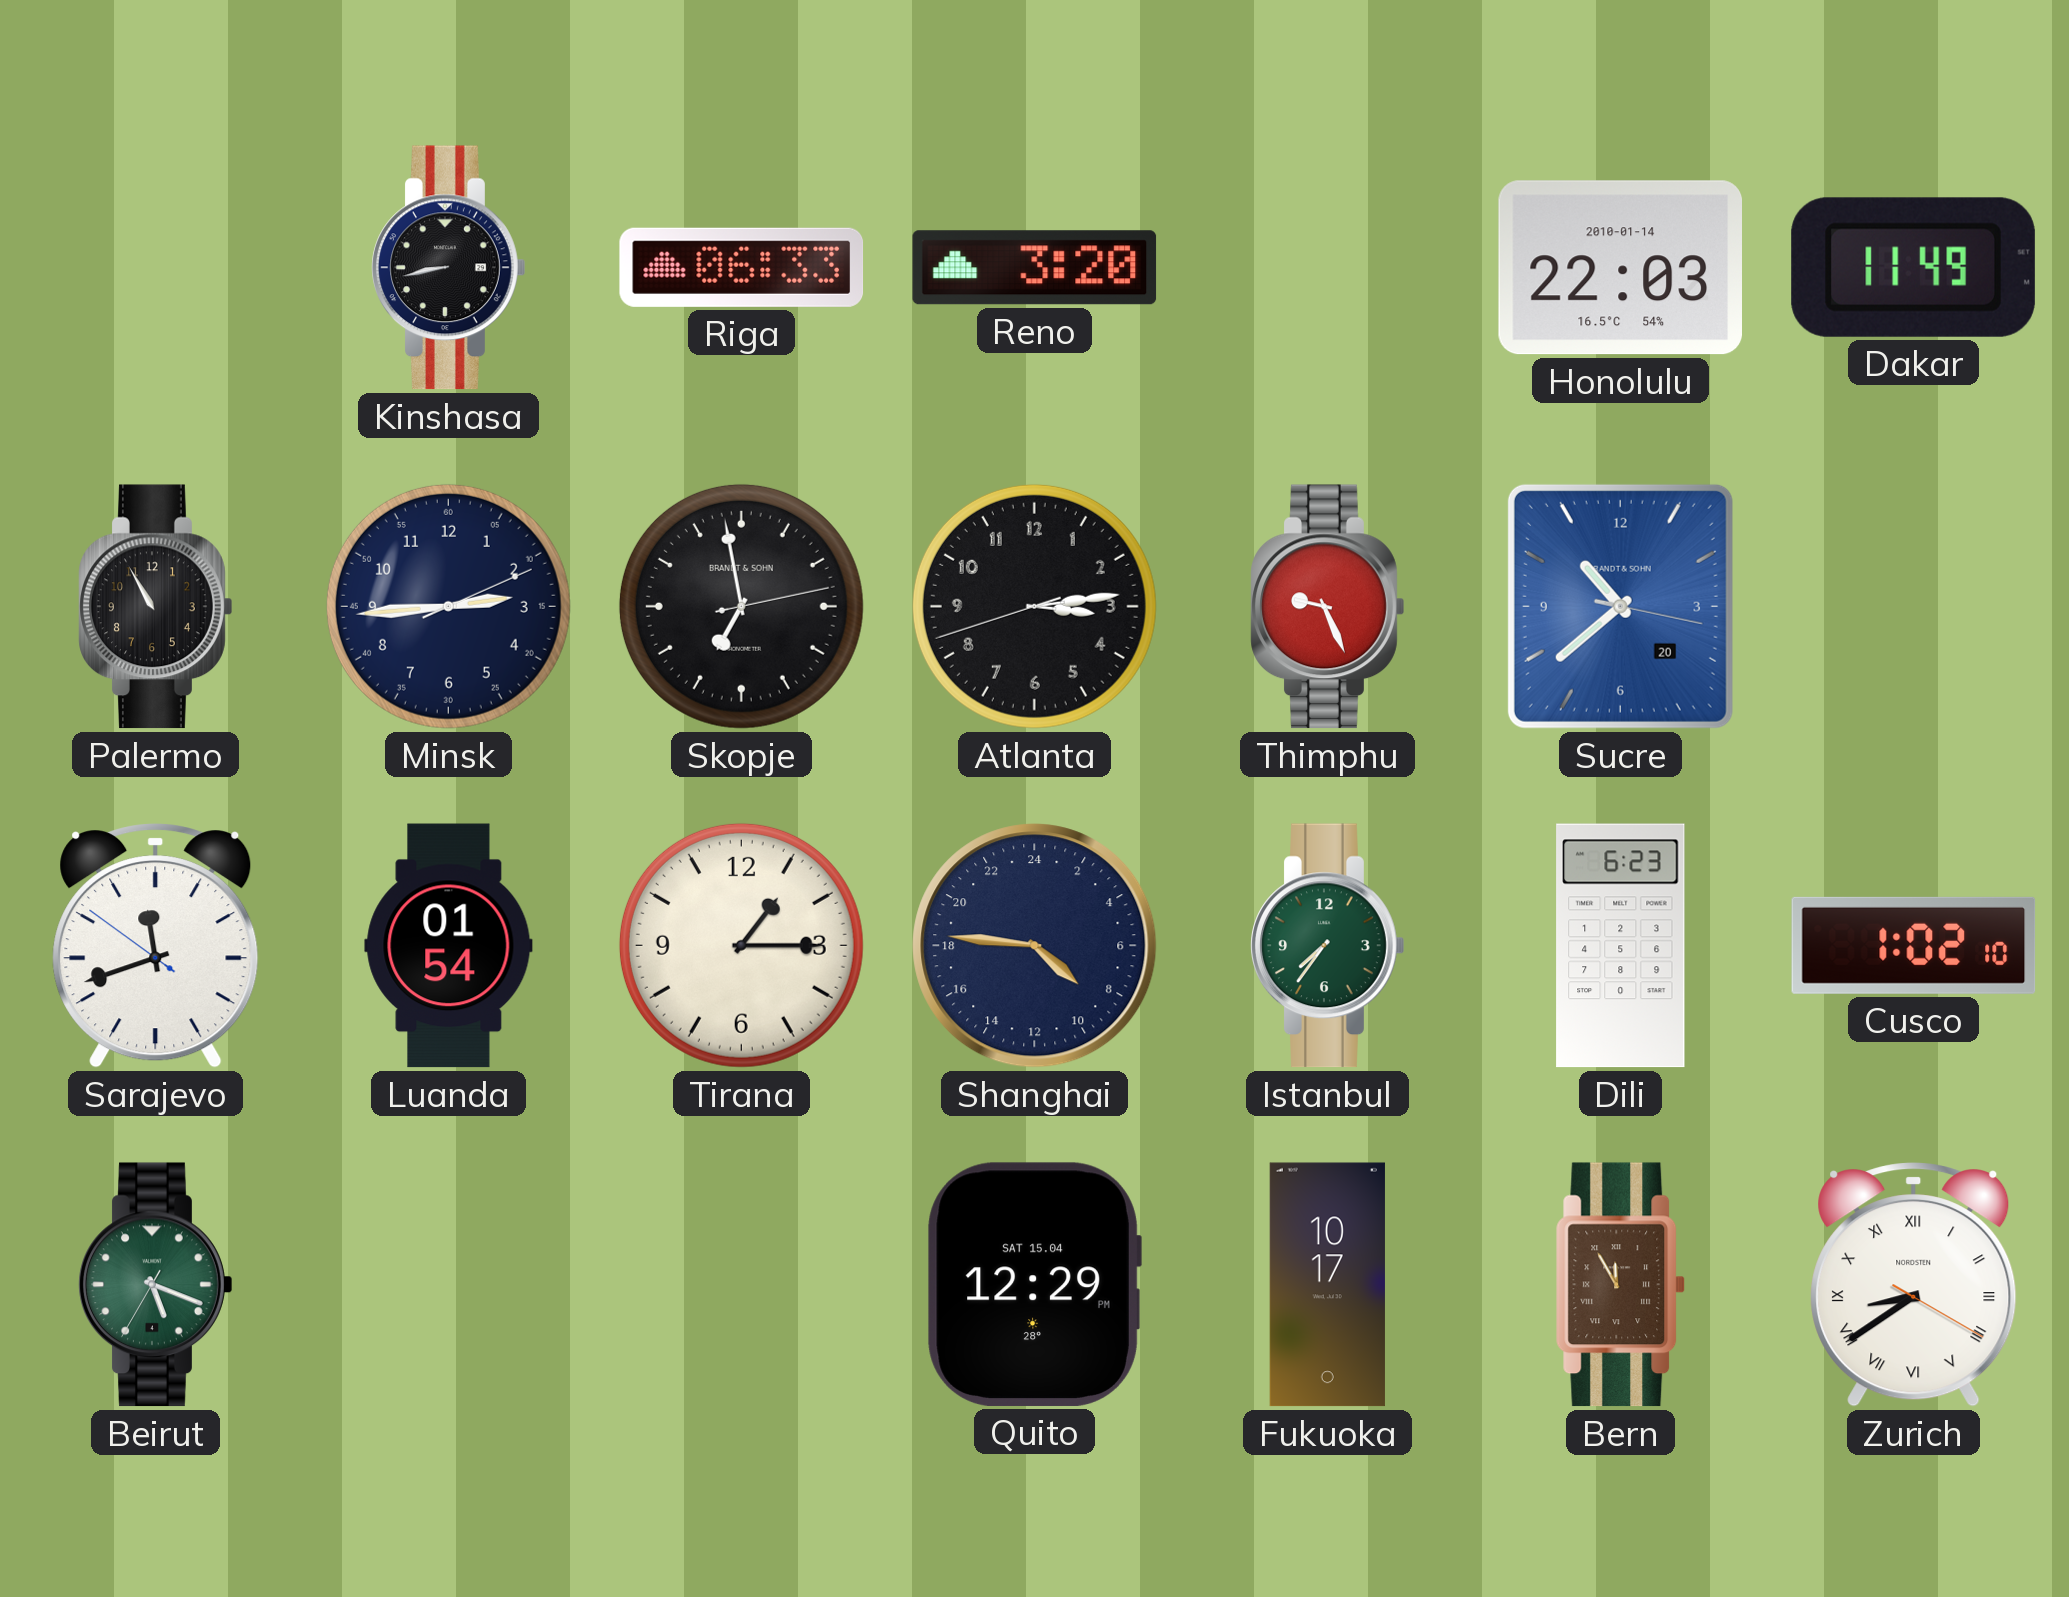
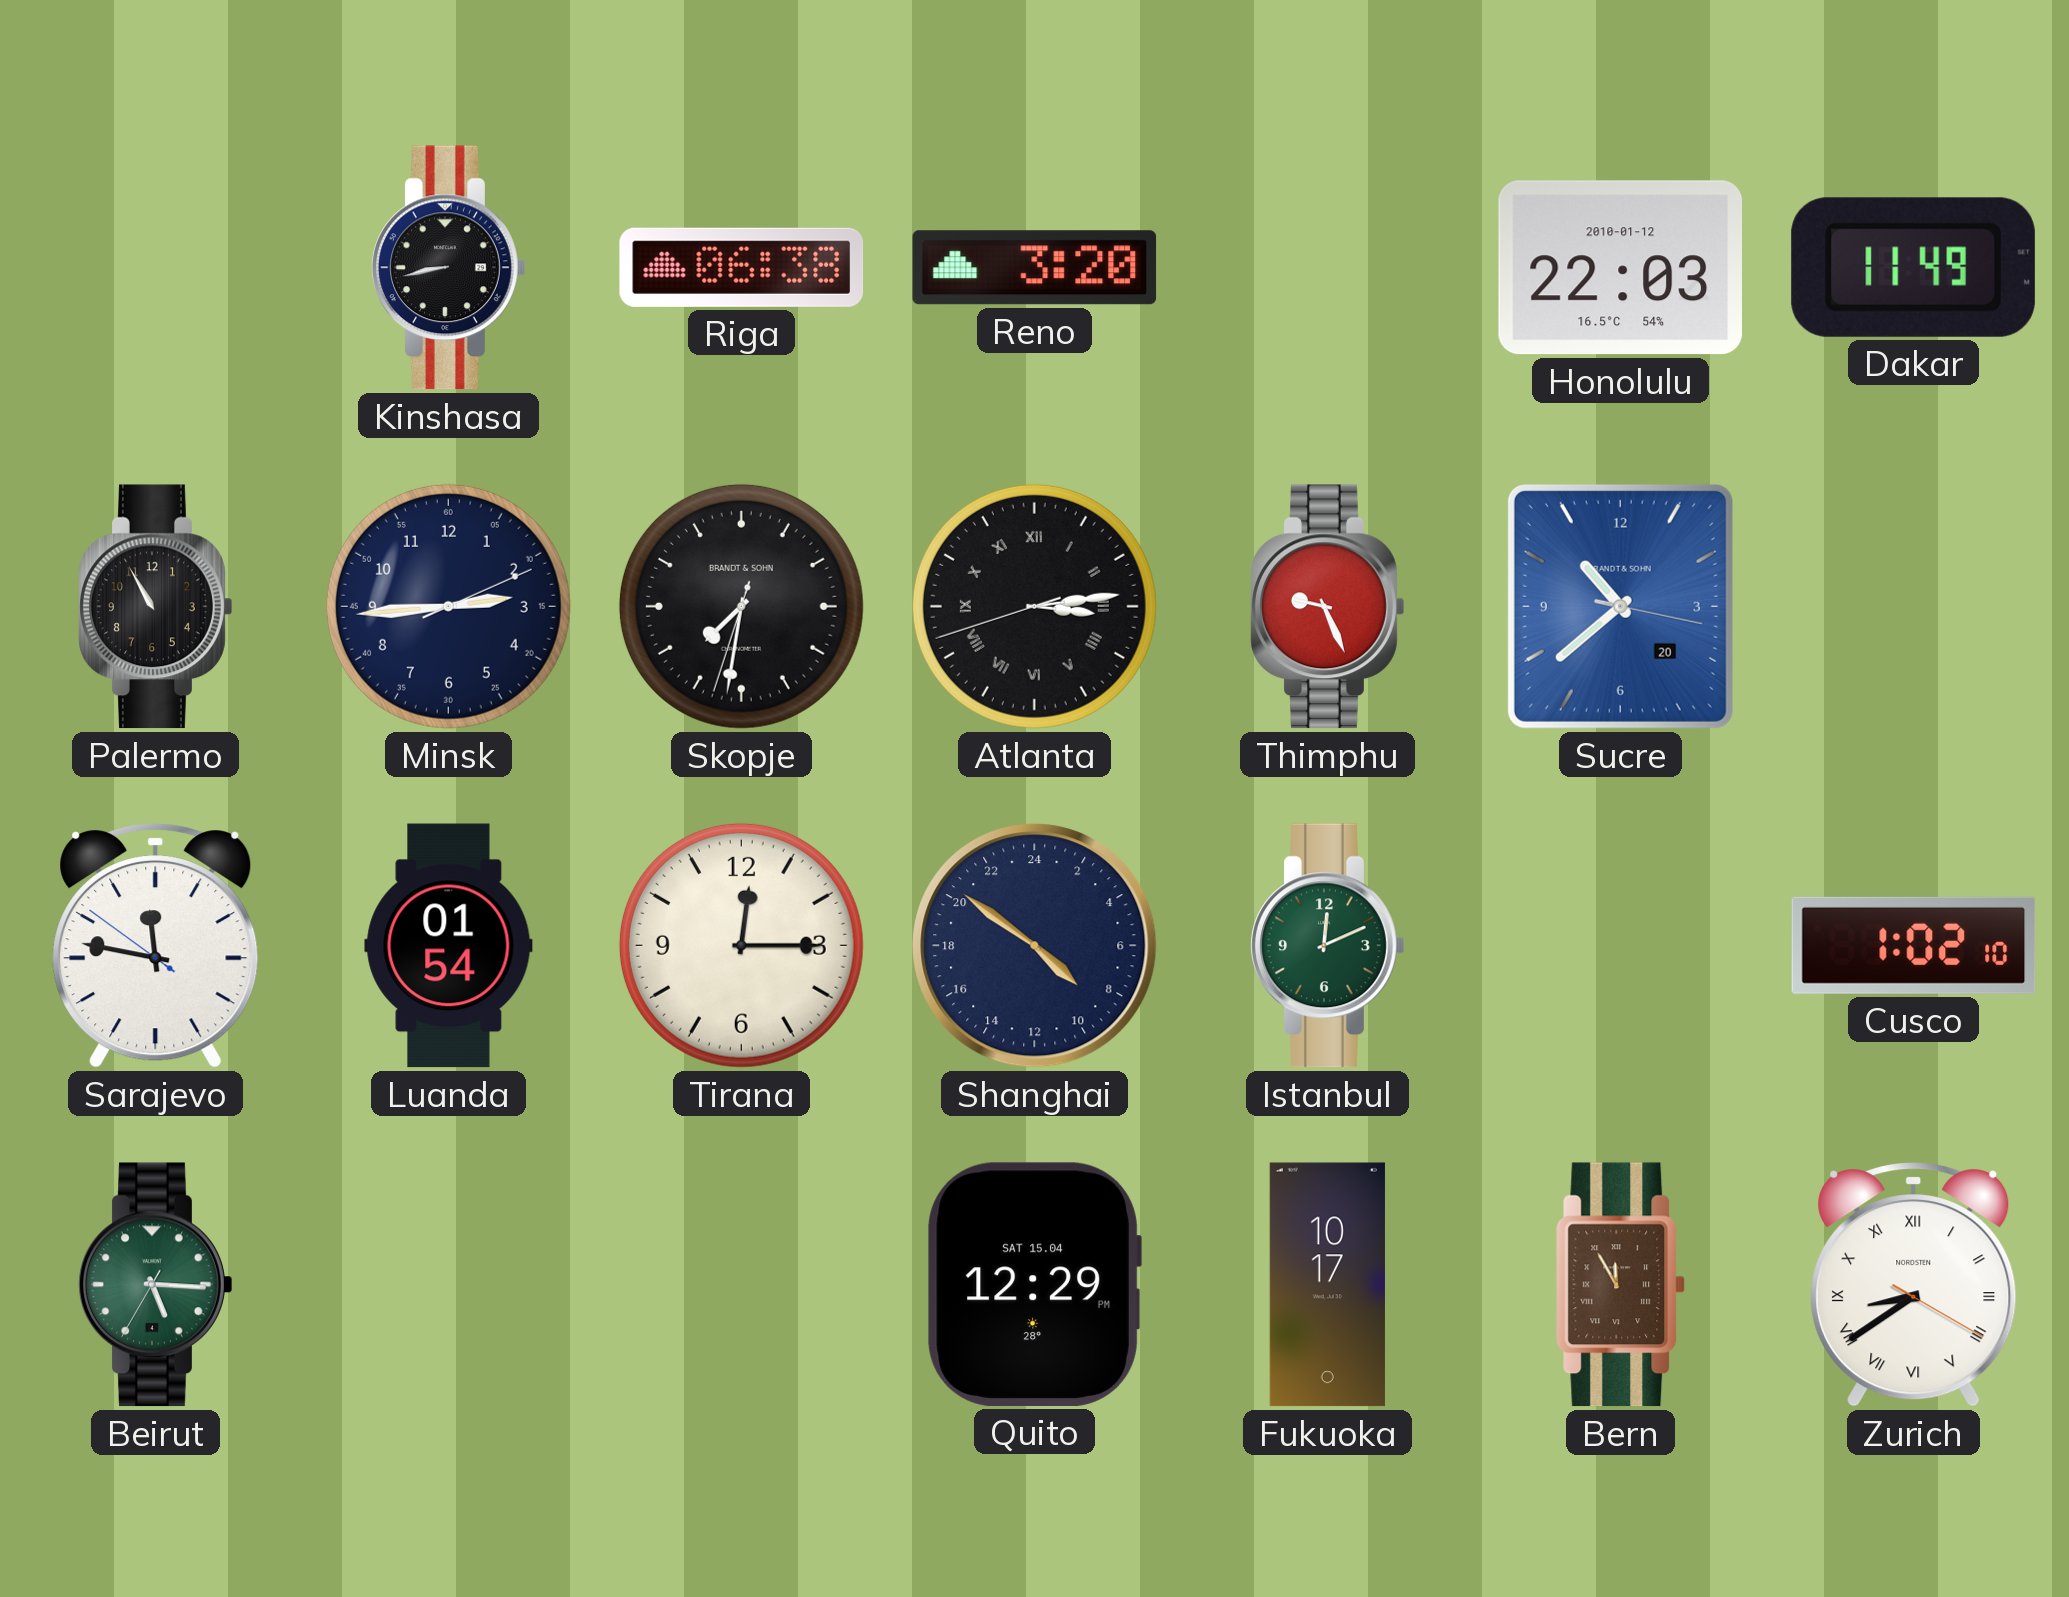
Riga: 06:33 -> 06:38 (742, 267)
Honolulu date: 2010-01-14 -> 2010-01-12 (1620, 268)
Skopje: 6:58 -> 7:31 (741, 606)
Atlanta numerals: Arabic -> Roman (1034, 606)
Sarajevo: 11:41 -> 11:46 (156, 946)
Tirana: 1:15 -> 12:15 (741, 945)
Shanghai: 8:46 -> 8:51 (1035, 946)
Istanbul: 7:36 -> 12:11 (1328, 946)
Dili: 6:23 -> none (1621, 946)
Beirut: 5:18 -> 5:15 (156, 1285)
